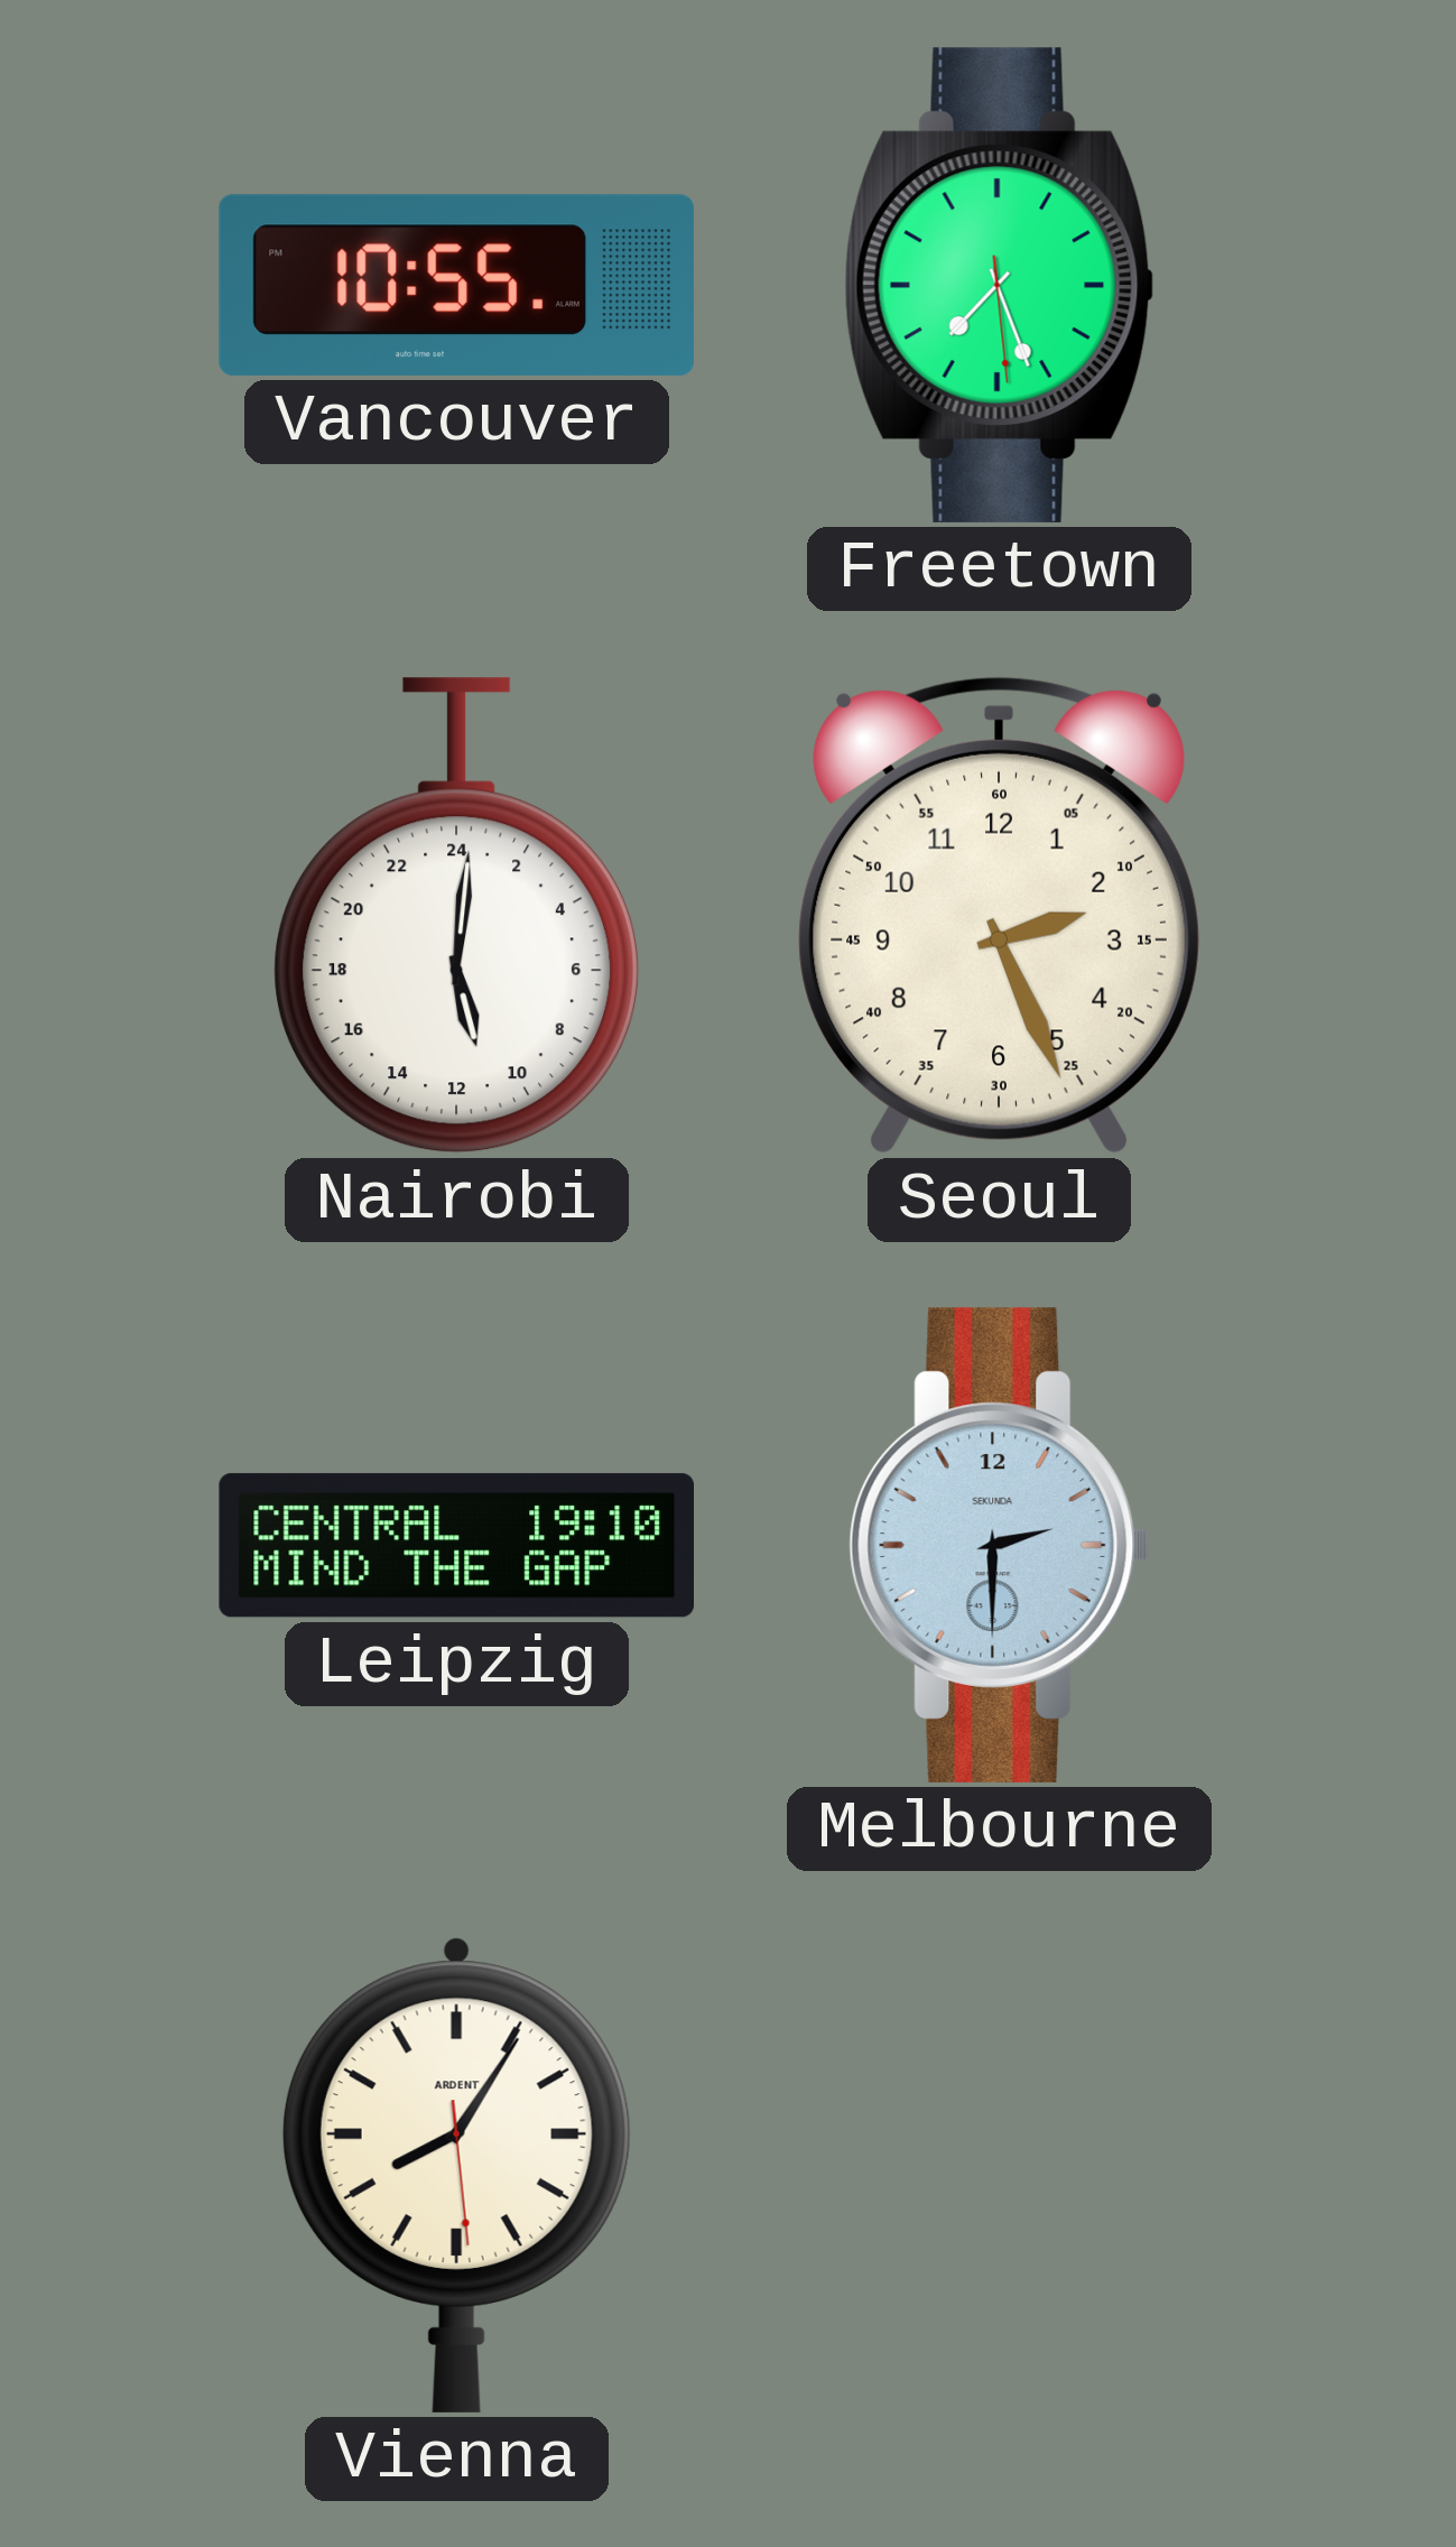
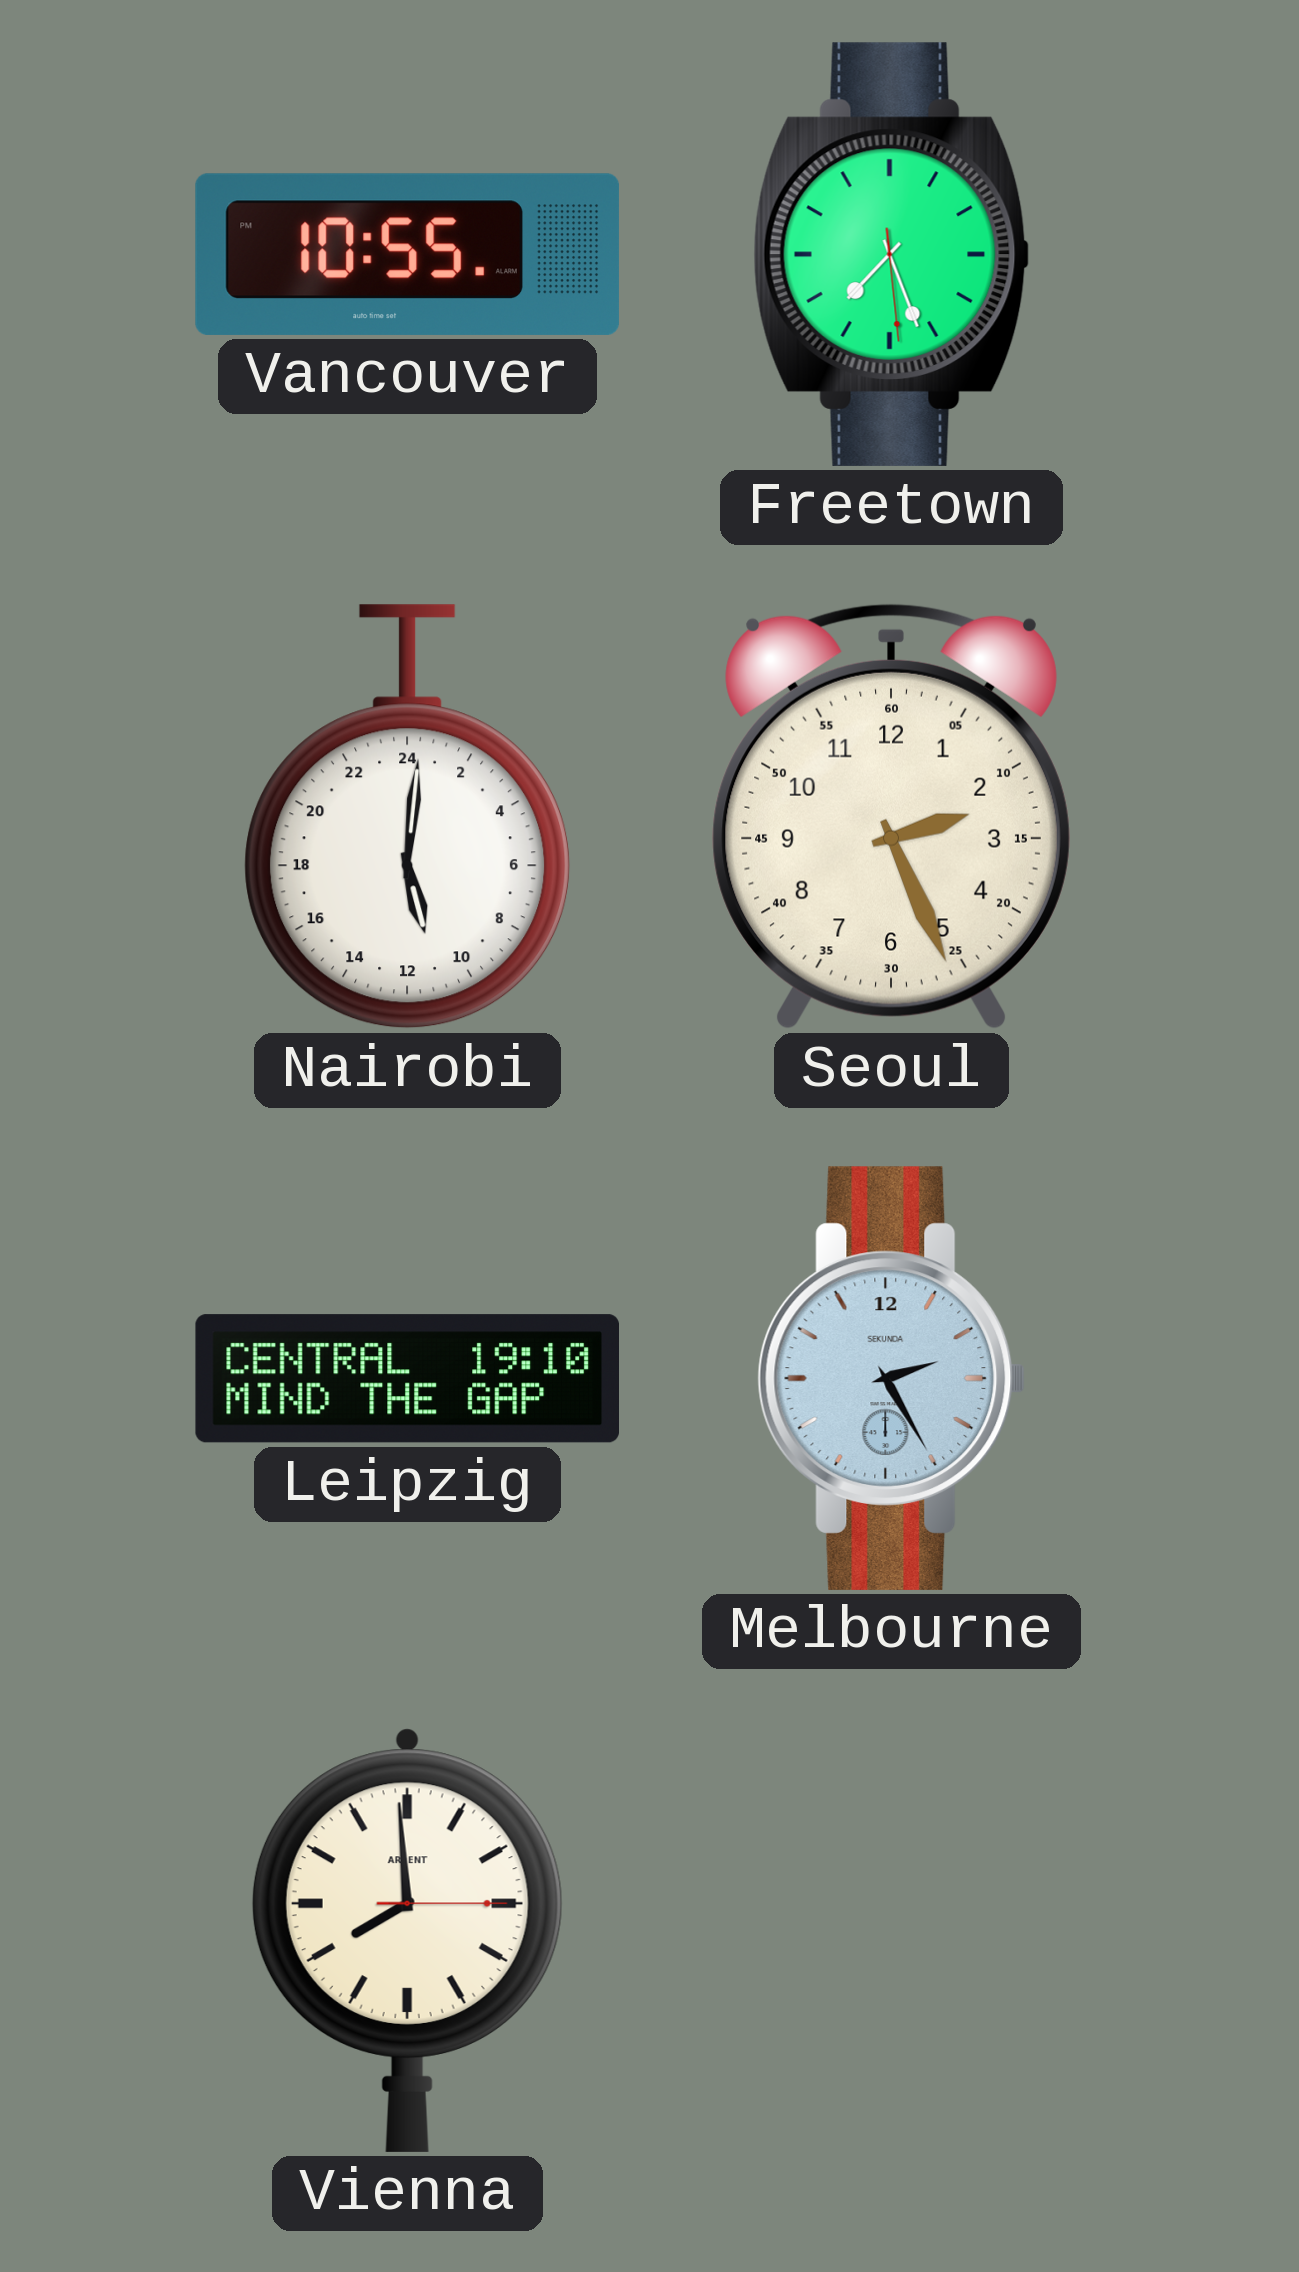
Melbourne: 2:30 -> 2:25 (892, 1378)
Vienna: 8:05 -> 7:59 (407, 1940)
